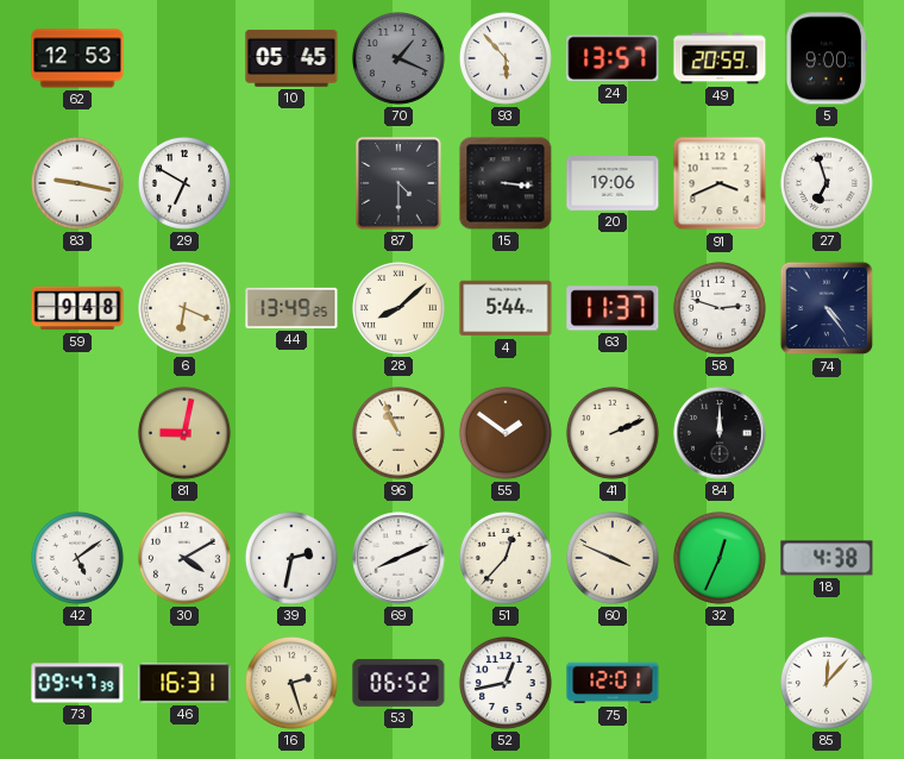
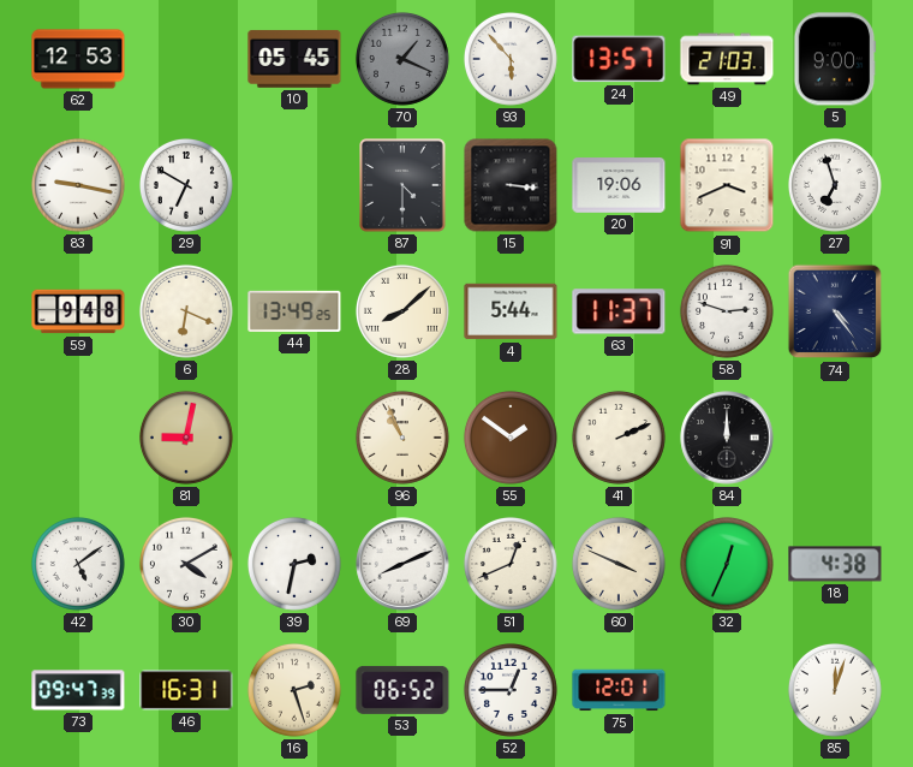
49: 20:59 -> 21:03 (727, 59)
51: 12:37 -> 12:41 (511, 564)
52: 12:43 -> 12:45 (511, 690)
85: 12:07 -> 12:03 (835, 690)
